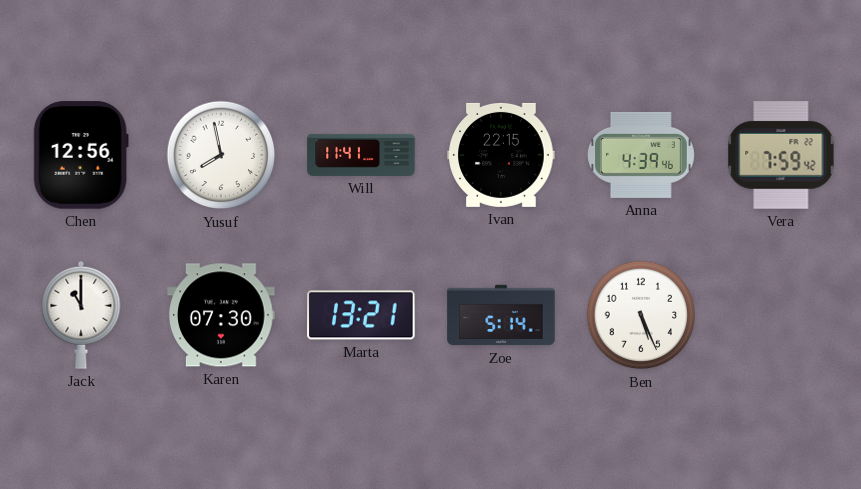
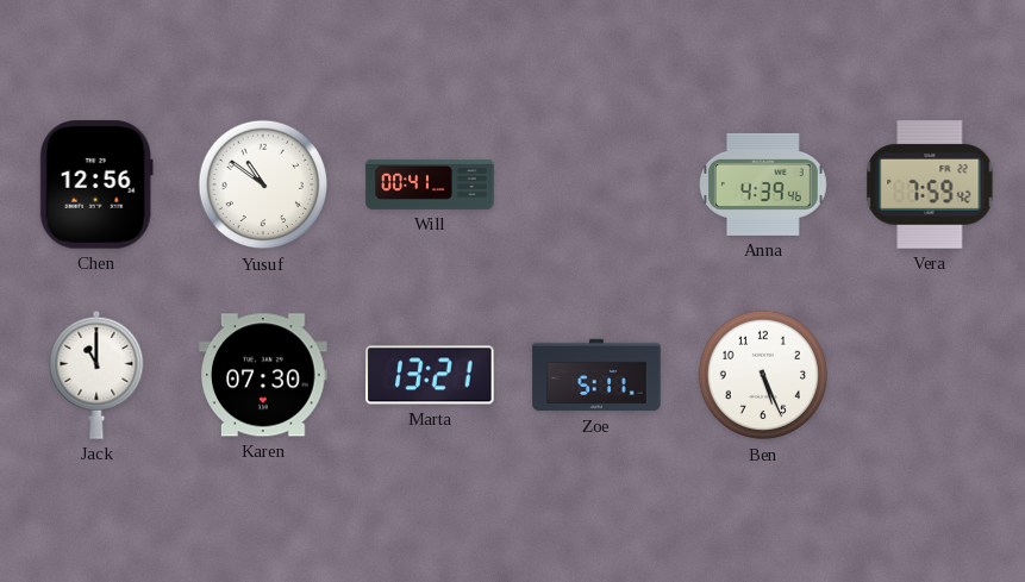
Yusuf: 7:58 -> 10:51 (263, 184)
Will: 11:41 -> 00:41 (430, 184)
Ivan: 22:15 -> none (501, 155)
Zoe: 5:14 -> 5:11 (596, 375)
